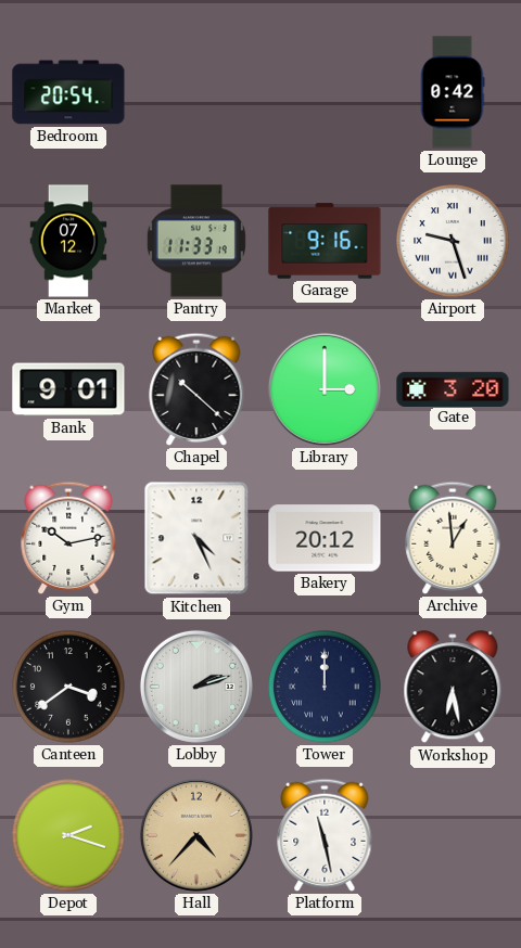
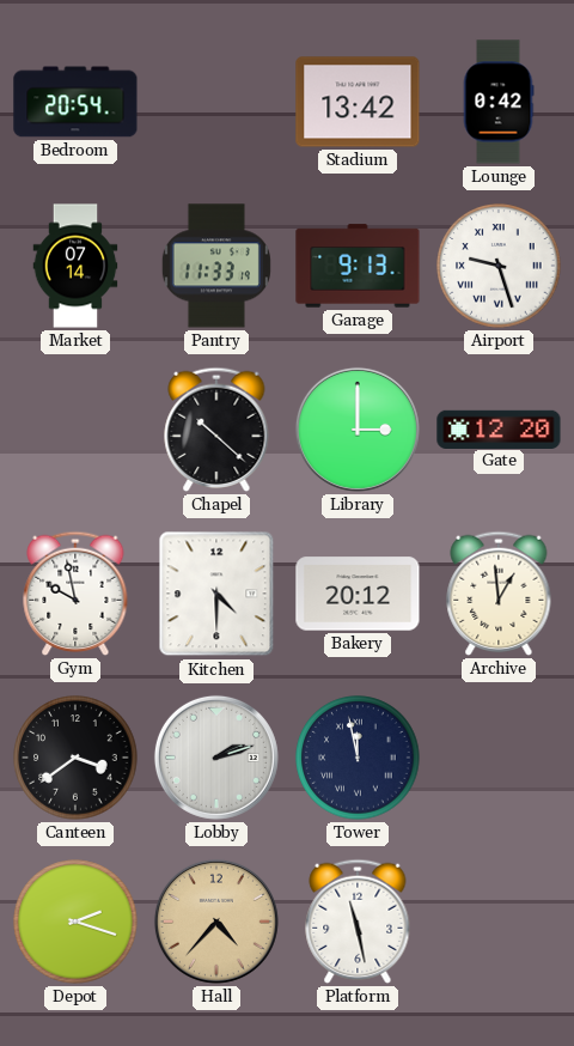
Stadium: none -> 13:42 (358, 102)
Market: 07:12 -> 07:14 (75, 266)
Garage: 9:16 -> 9:13 (358, 266)
Bank: 9:01 -> none (68, 389)
Gate: 3:20 -> 12:20 (499, 428)
Gym: 10:13 -> 9:58 (75, 594)
Kitchen: 4:26 -> 4:30 (216, 594)
Tower: 12:00 -> 11:58 (358, 758)
Workshop: 6:28 -> none (453, 688)
